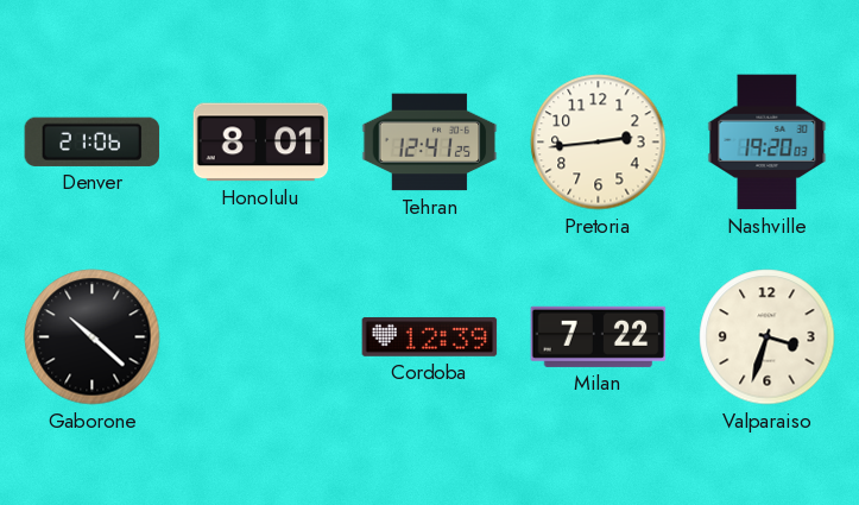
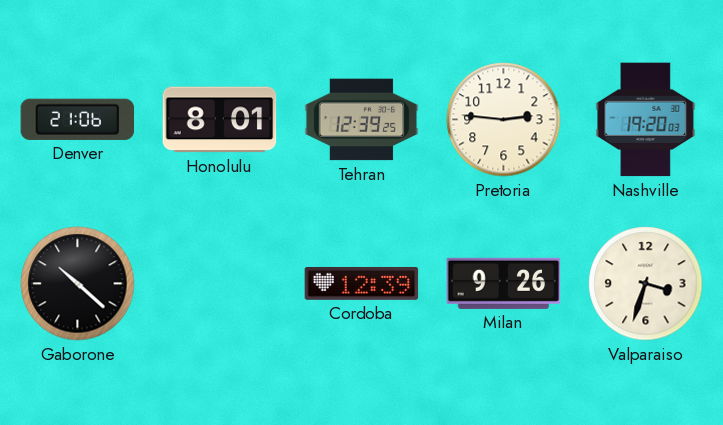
Tehran: 12:41 -> 12:39 (362, 120)
Pretoria: 2:44 -> 2:46 (504, 120)
Milan: 7:22 -> 9:26 (504, 283)
